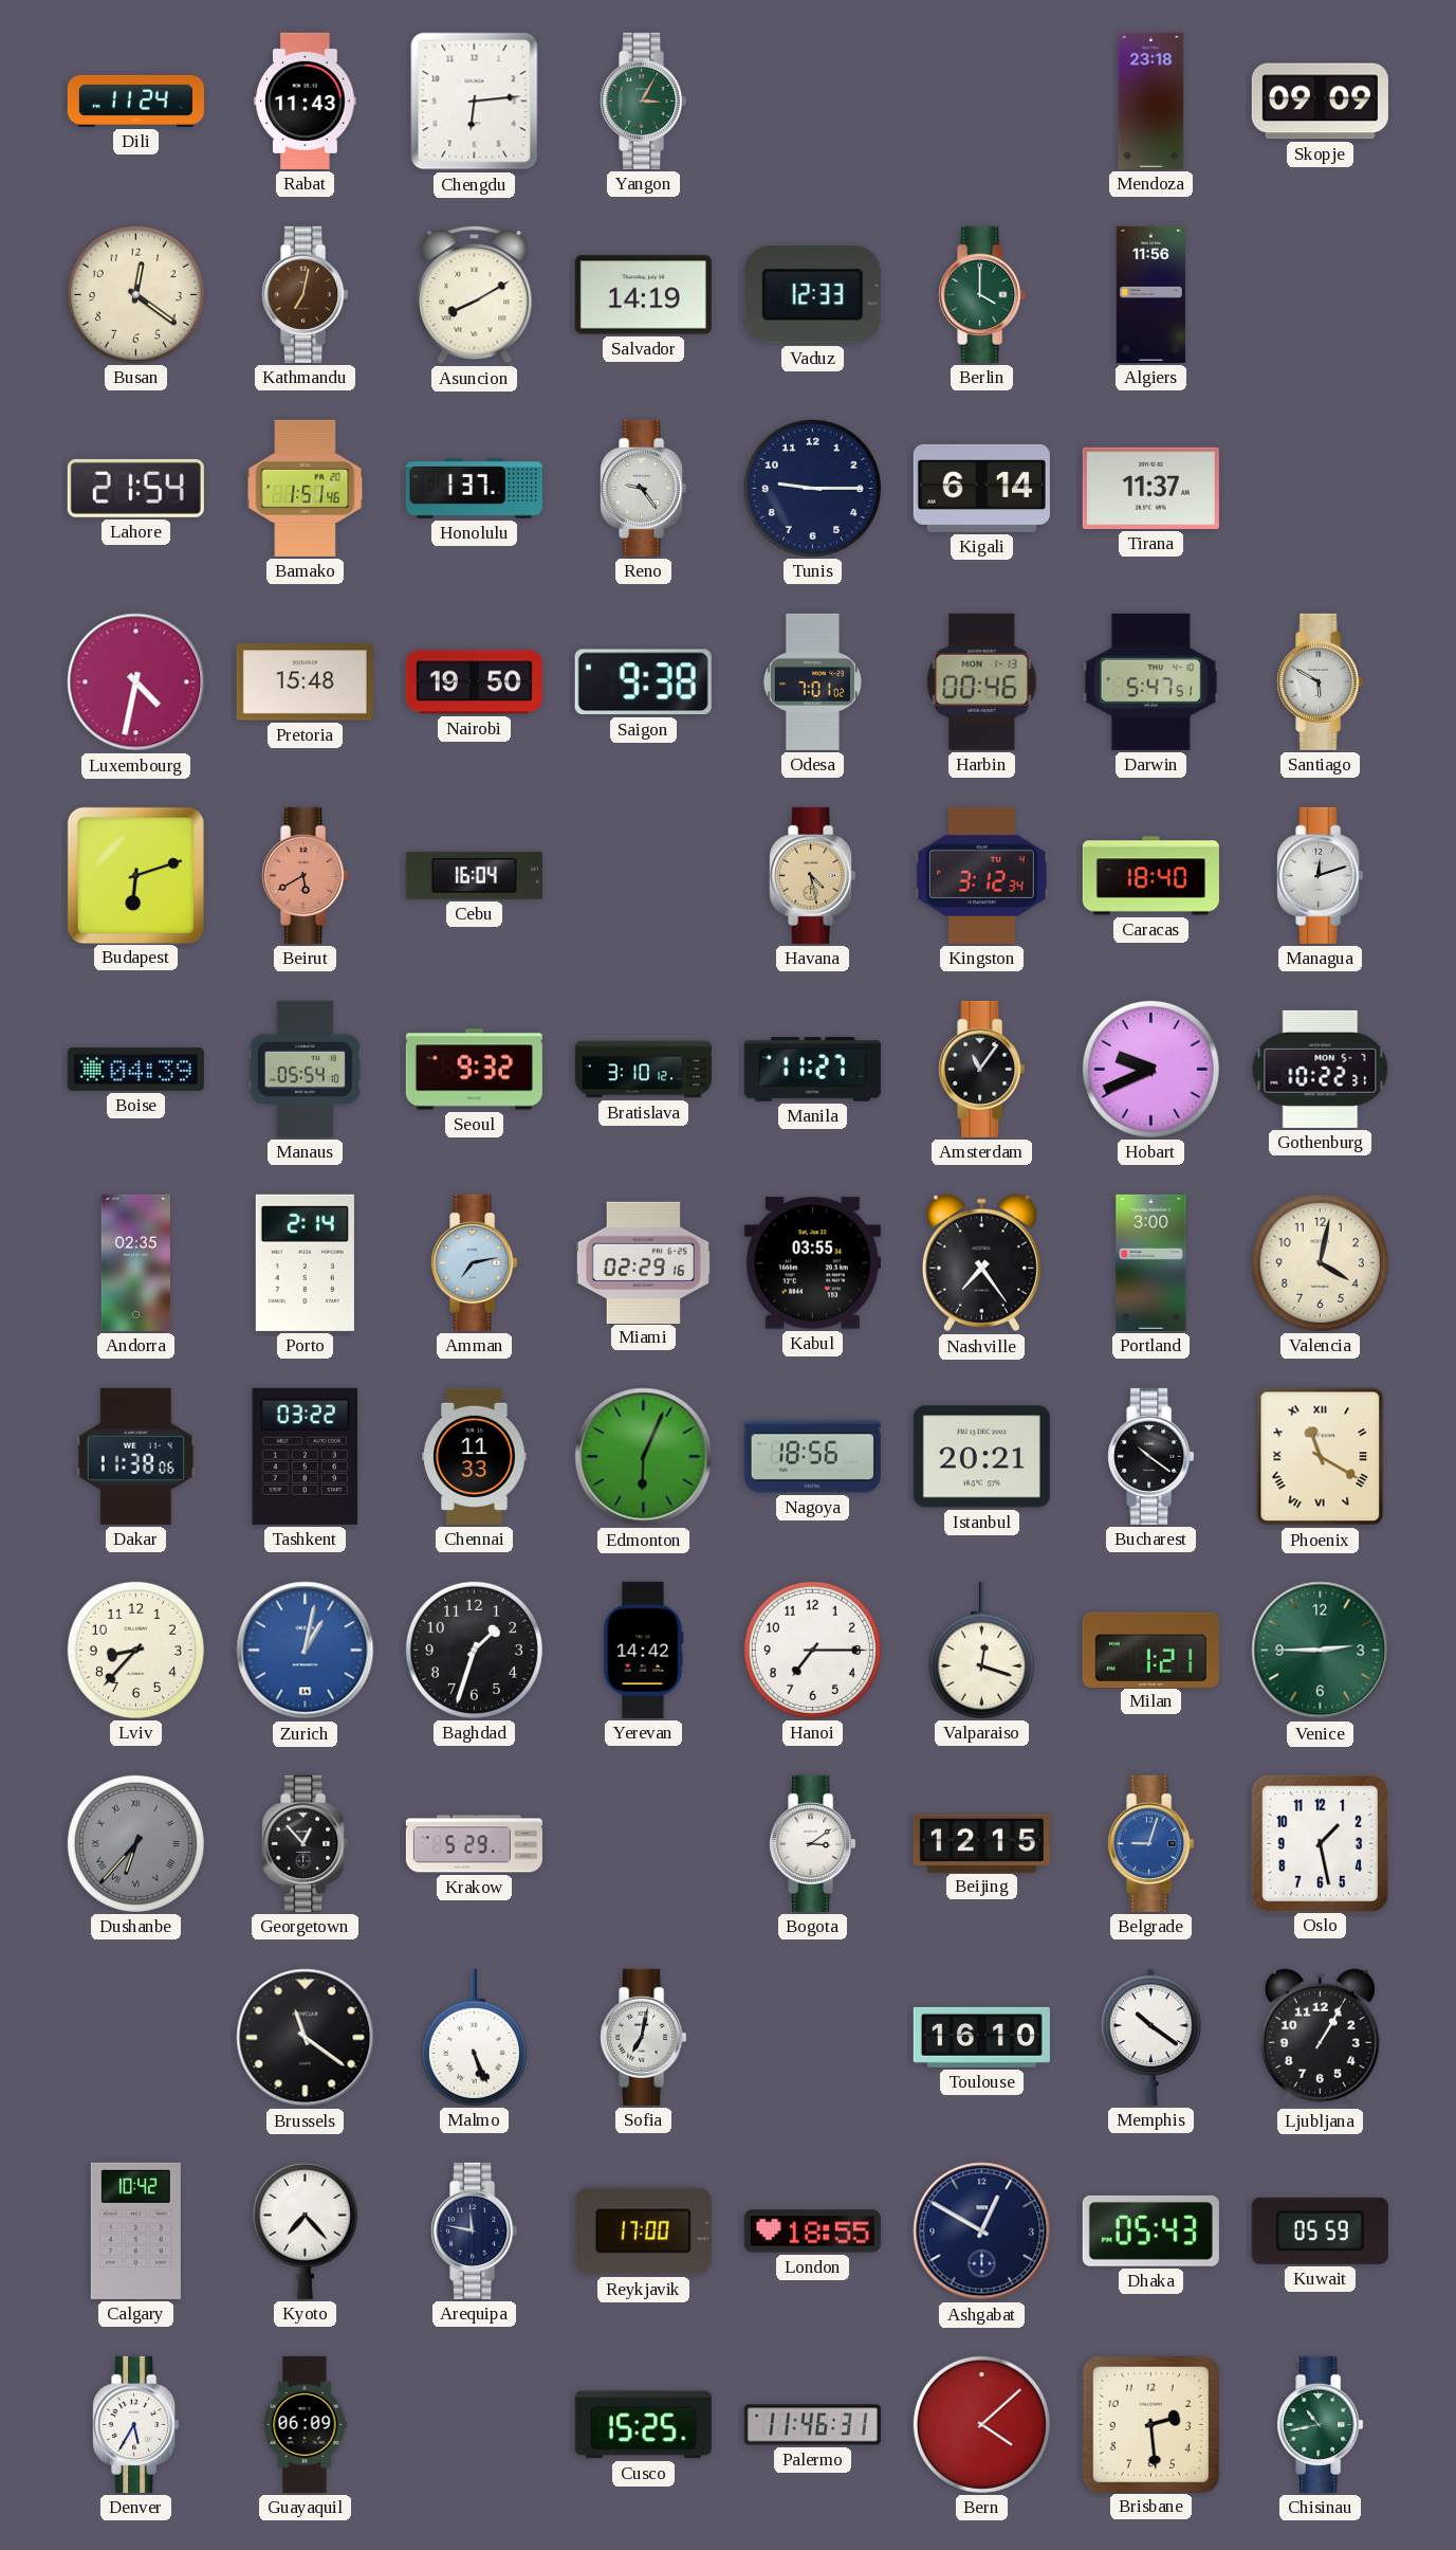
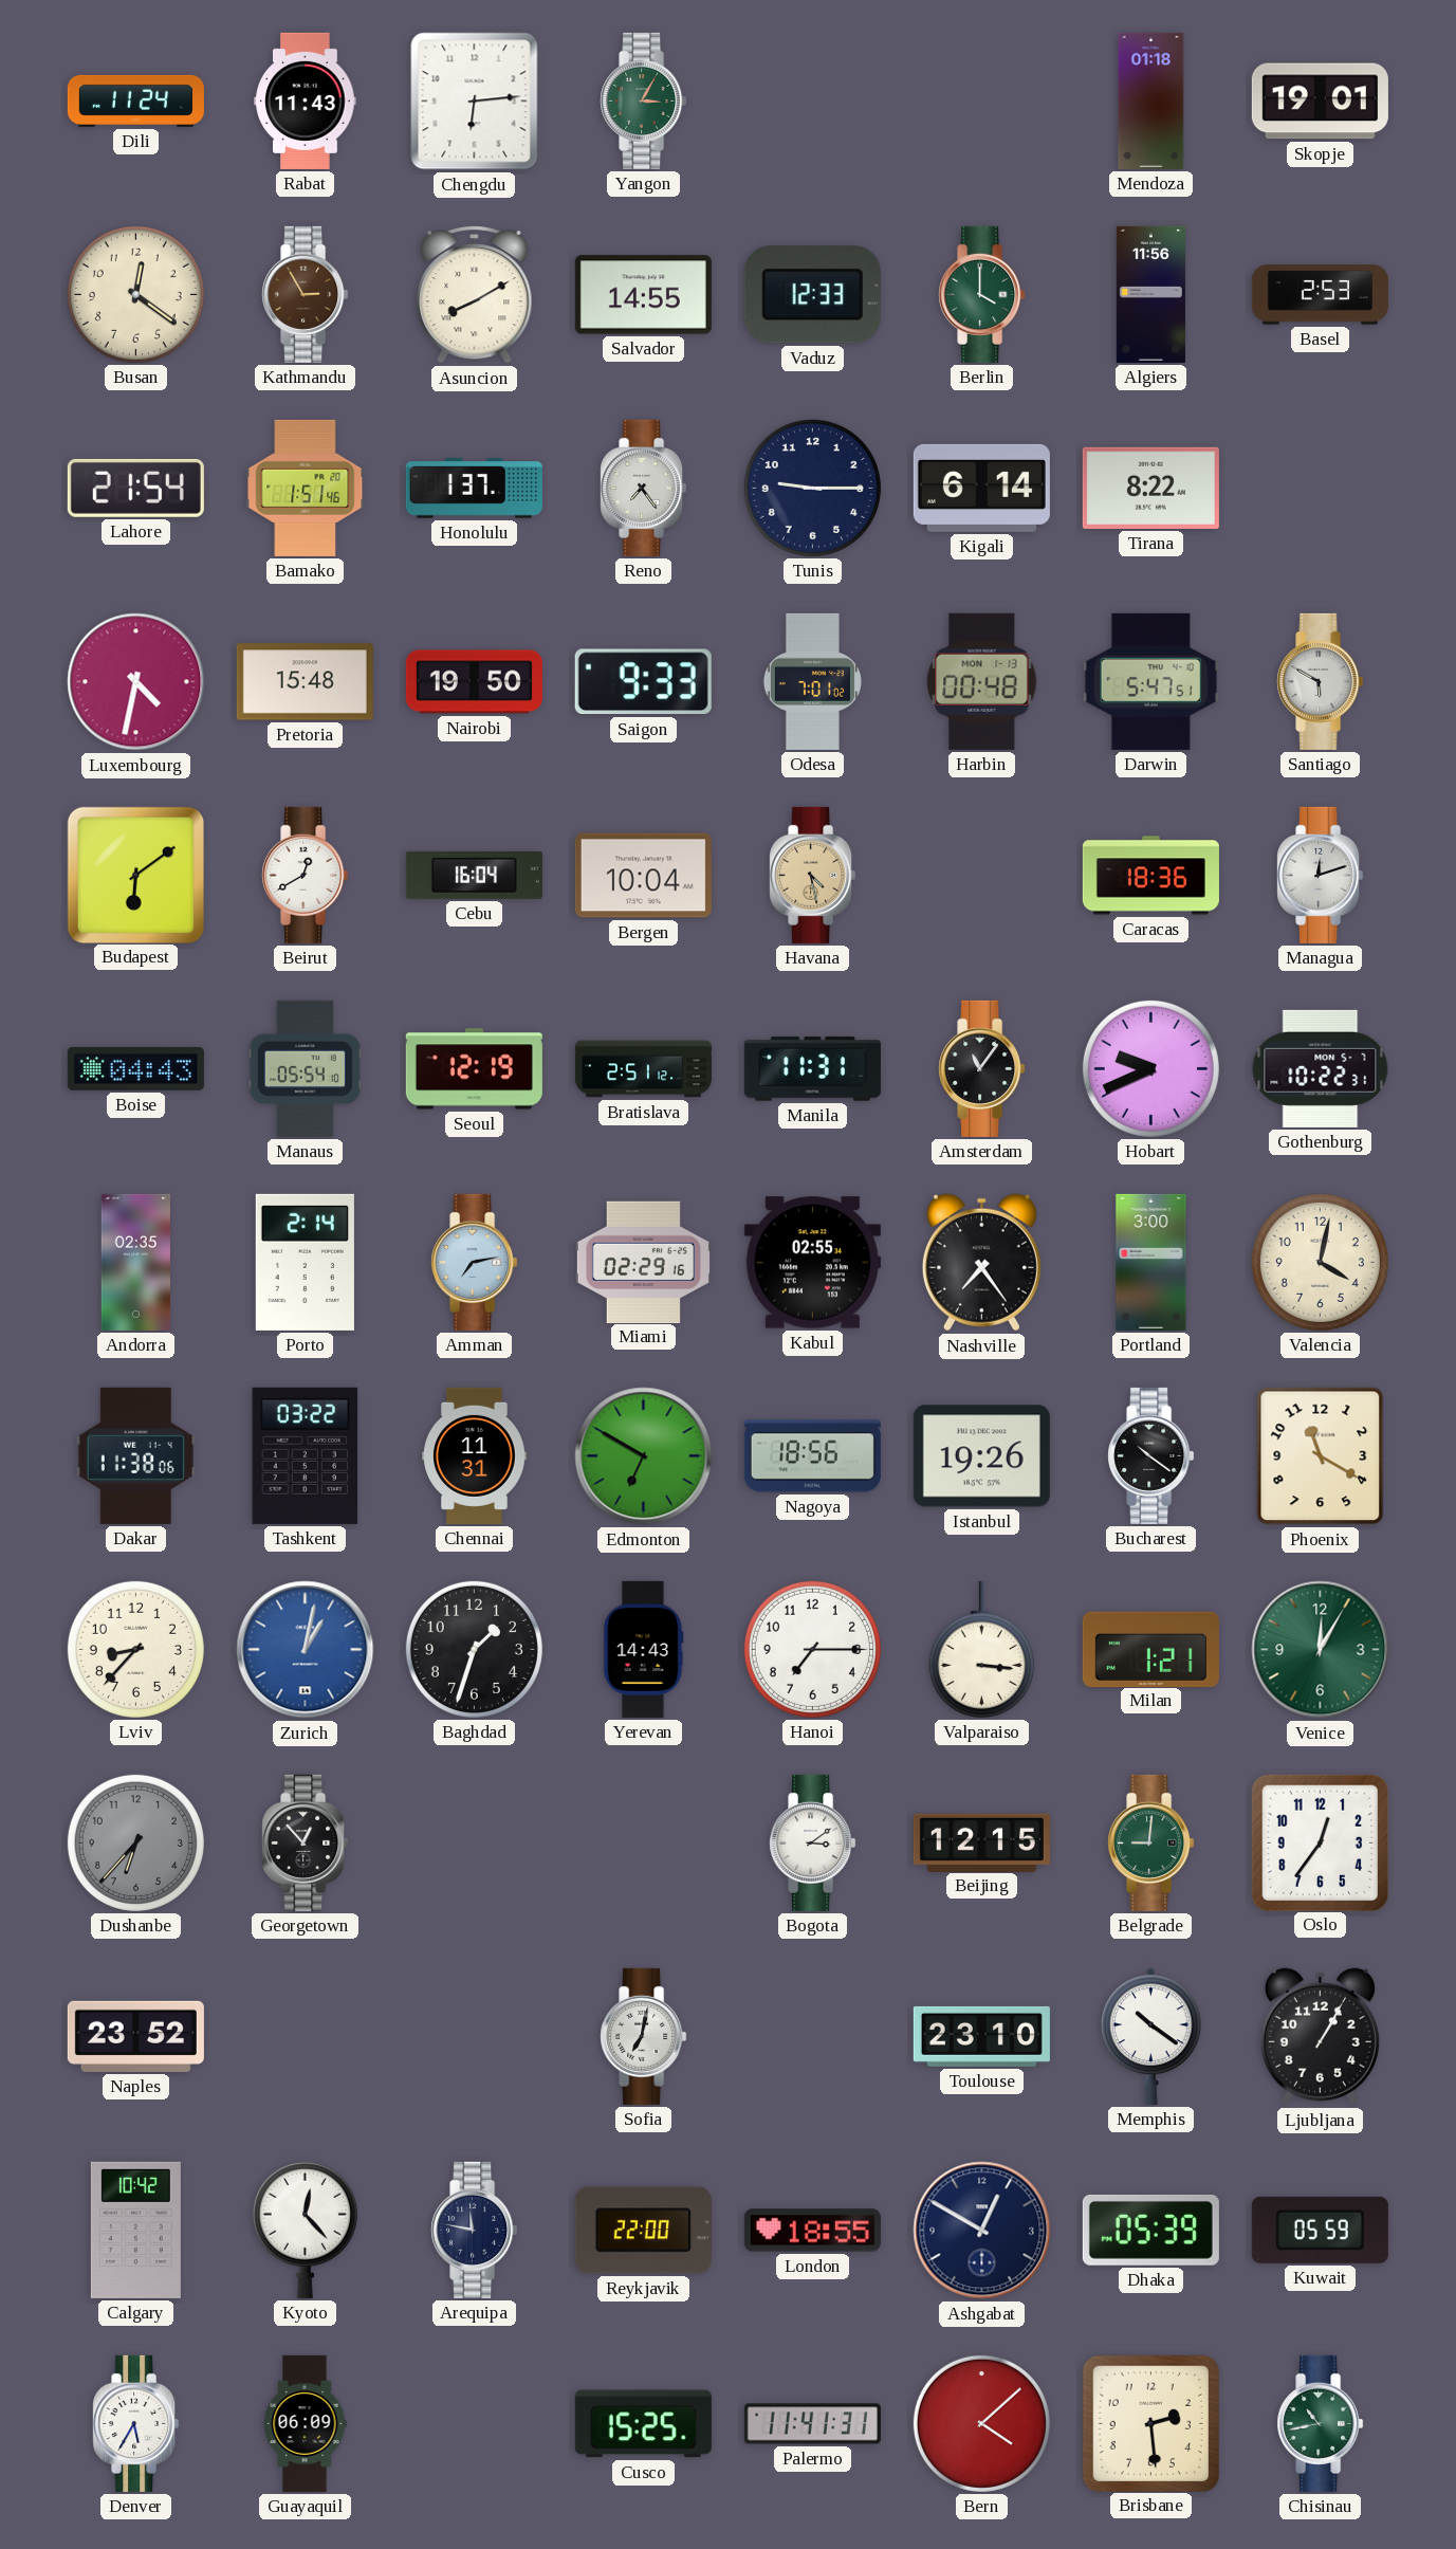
Mendoza: 23:18 -> 01:18 (1151, 100)
Skopje: 09:09 -> 19:01 (1320, 102)
Kathmandu: 7:02 -> 2:55 (306, 294)
Salvador: 14:19 -> 14:55 (643, 295)
Basel: none -> 2:53 (1320, 295)
Reno: 9:24 -> 7:24 (644, 488)
Tirana: 11:37 -> 8:22 (1150, 488)
Saigon: 9:38 -> 9:33 (643, 682)
Harbin: 00:46 -> 00:48 (982, 681)
Budapest: 6:12 -> 6:09 (135, 875)
Beirut: 5:40 -> 12:40 (306, 875)
Beirut dial: salmon -> white (306, 875)
Bergen: none -> 10:04 (643, 876)
Kingston: 3:12 -> none (981, 875)
Caracas: 18:40 -> 18:36 (1150, 876)
Boise: 04:39 -> 04:43 (135, 1068)
Seoul: 9:32 -> 12:19 (474, 1069)
Bratislava: 3:10 -> 2:51 (643, 1069)
Manila: 11:27 -> 11:31 (812, 1069)
Kabul: 03:55 -> 02:55 (812, 1263)
Chennai: 11:33 -> 11:31 (475, 1455)
Edmonton: 6:04 -> 6:50 (644, 1456)
Istanbul: 20:21 -> 19:26 (981, 1456)
Phoenix numerals: Roman -> Arabic (1321, 1456)
Yerevan: 14:42 -> 14:43 (644, 1649)
Valparaiso: 12:18 -> 3:16 (981, 1649)
Venice: 2:45 -> 12:05 (1321, 1650)
Dushanbe numerals: Roman -> Arabic (135, 1842)
Krakow: 5:29 -> none (474, 1844)
Belgrade: 9:03 -> 9:01 (1151, 1842)
Belgrade dial: blue -> green (1151, 1842)
Oslo: 1:28 -> 12:36 (1320, 1842)
Naples: none -> 23:52 (135, 2036)
Brussels: 11:21 -> none (306, 2038)
Malmo: 5:26 -> none (474, 2037)
Toulouse: 16:10 -> 23:10 (981, 2036)
Kyoto: 7:23 -> 12:23 (305, 2230)
Reykjavik: 17:00 -> 22:00 (643, 2231)
Dhaka: 05:43 -> 05:39 (1150, 2230)
Palermo: 11:46 -> 11:41 (812, 2424)
